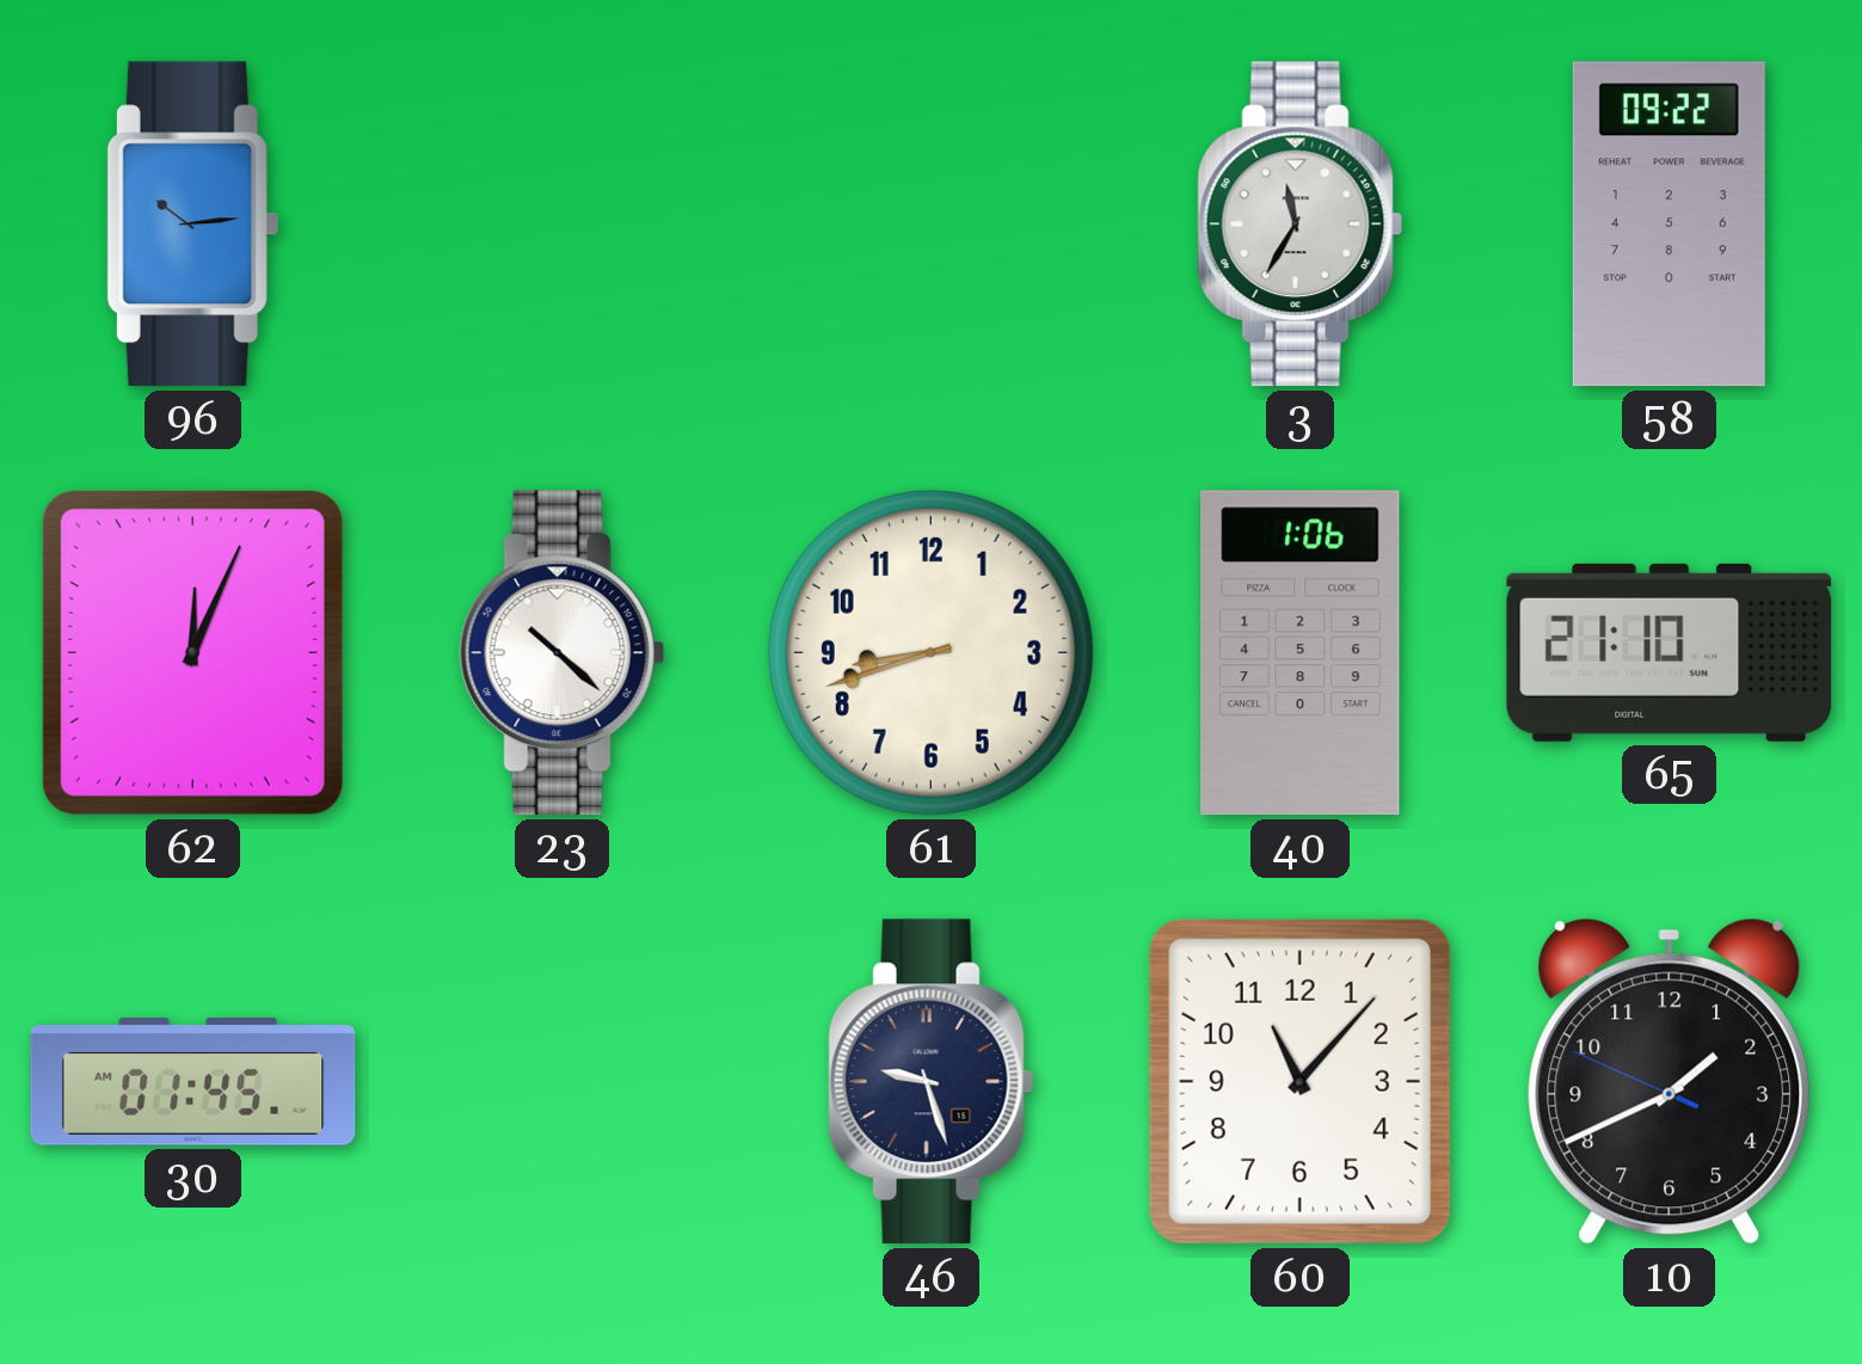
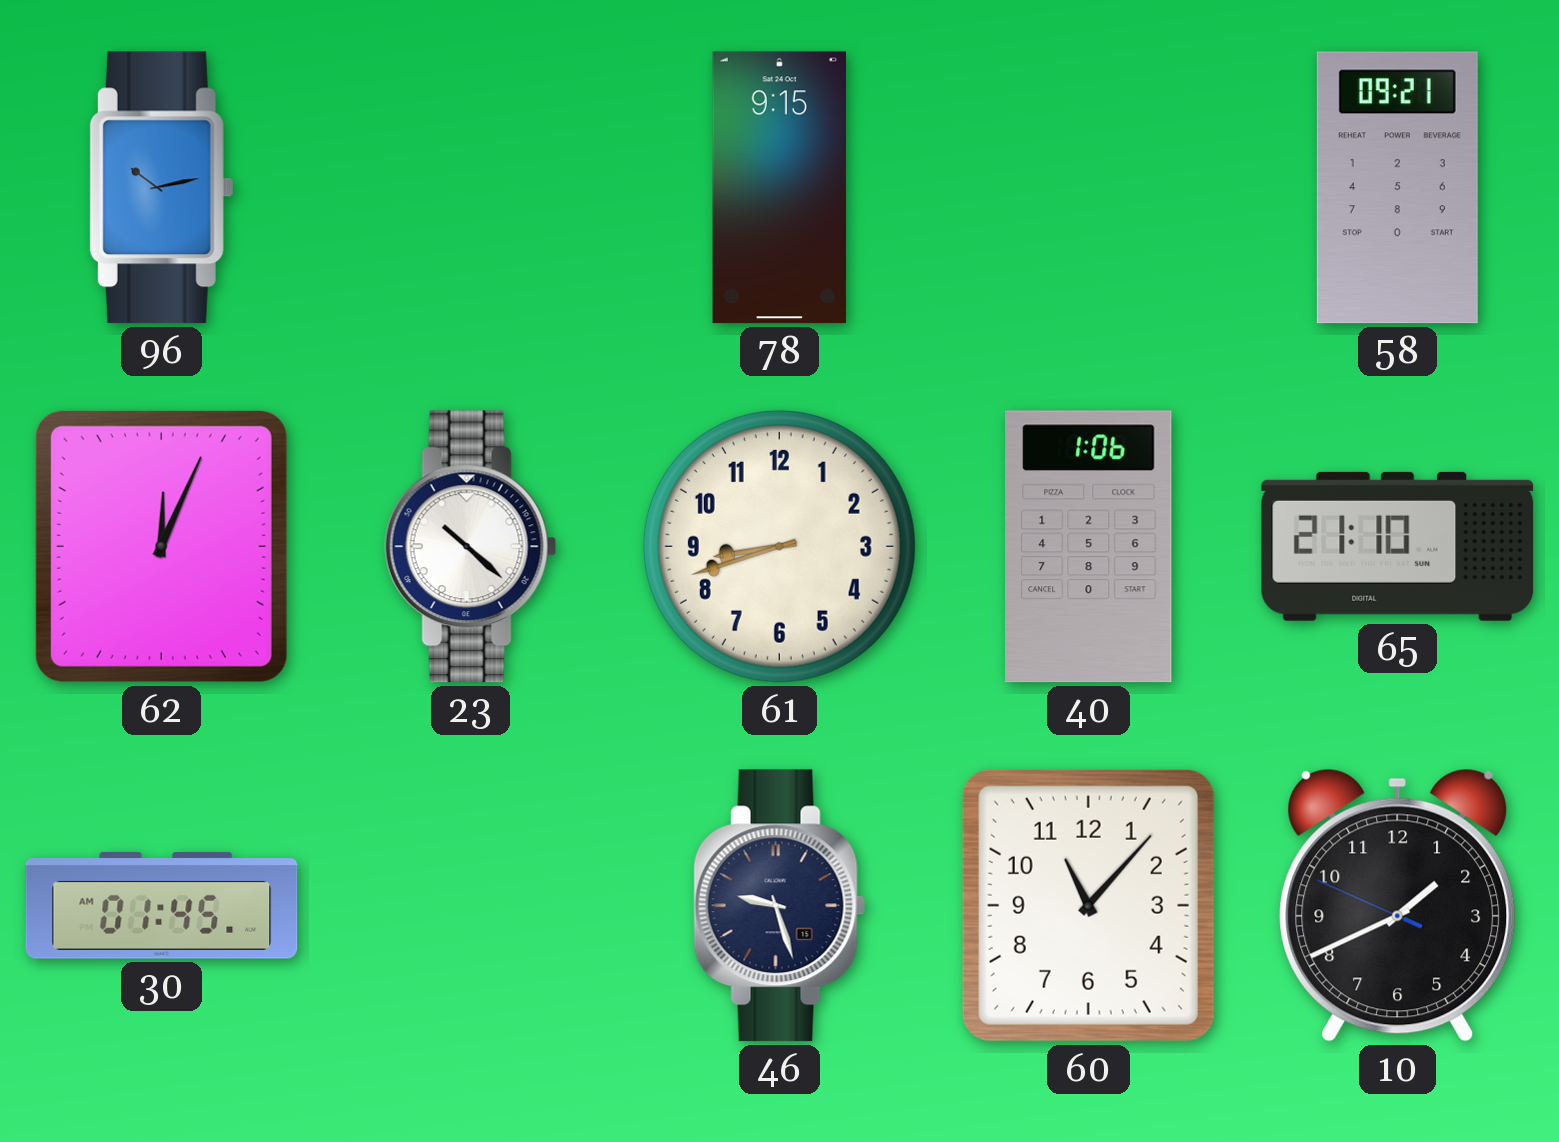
96: 10:14 -> 10:13 (161, 188)
78: none -> 9:15 (779, 188)
3: 11:35 -> none (1301, 225)
58: 09:22 -> 09:21 (1397, 188)
